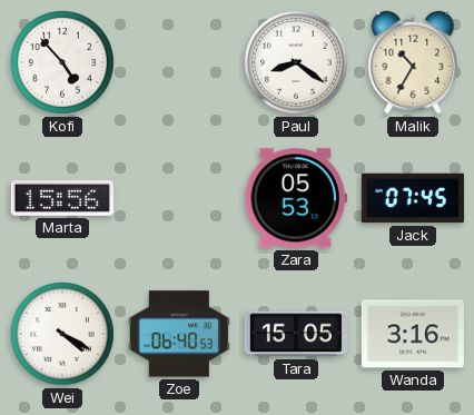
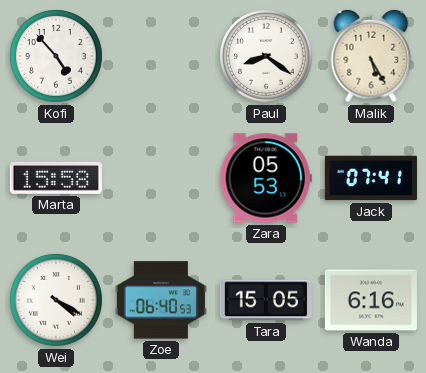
Malik: 10:35 -> 5:25 (371, 56)
Marta: 15:56 -> 15:58 (56, 178)
Jack: 07:45 -> 07:41 (371, 178)
Wanda: 3:16 -> 6:16 (371, 300)
